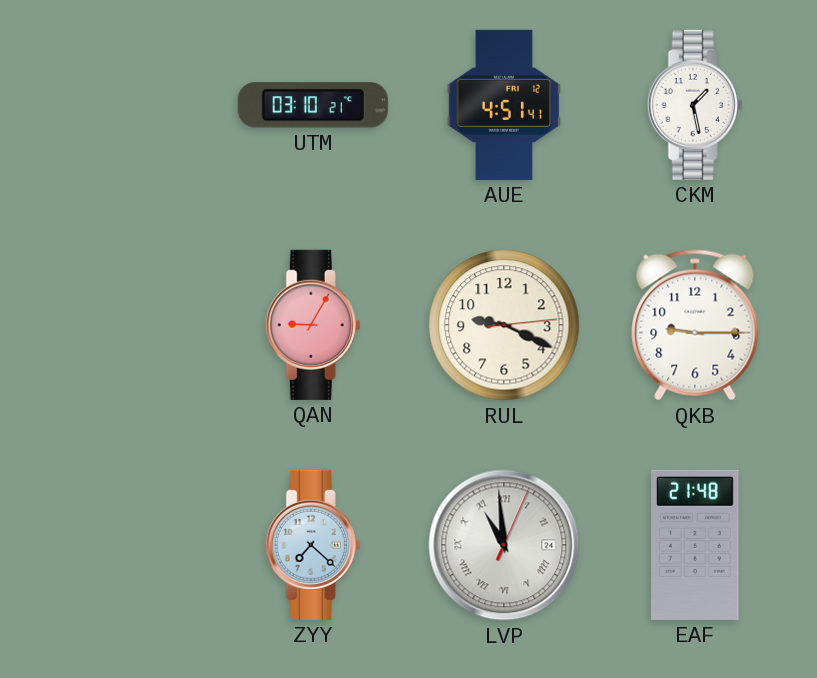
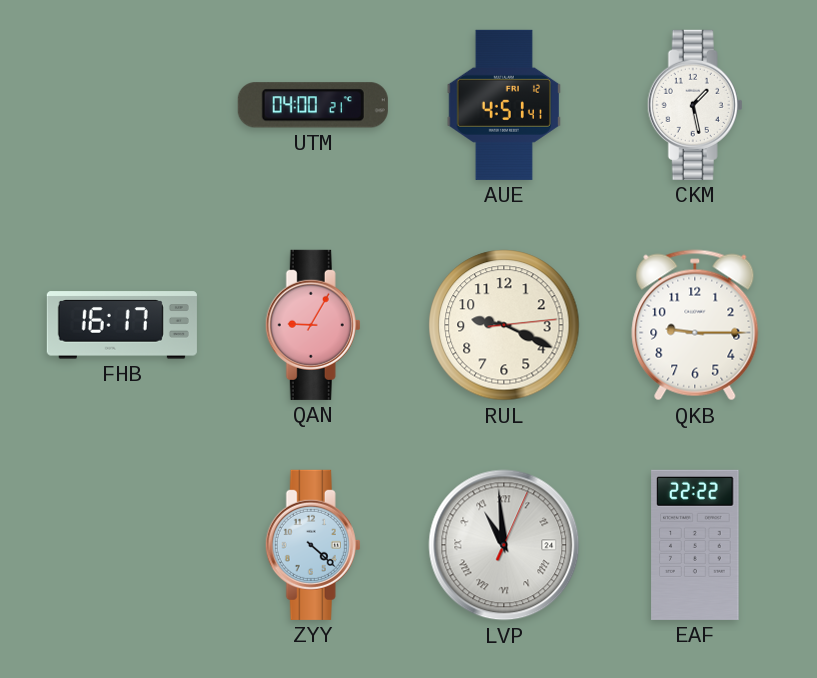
UTM: 03:10 -> 04:00 (313, 105)
FHB: none -> 16:17 (122, 325)
ZYY: 7:22 -> 4:22 (313, 545)
EAF: 21:48 -> 22:22 (695, 545)
